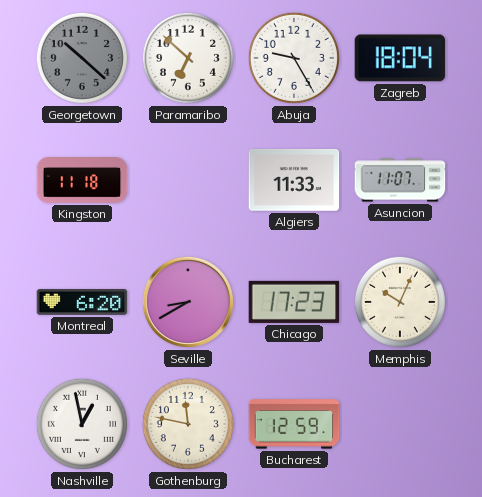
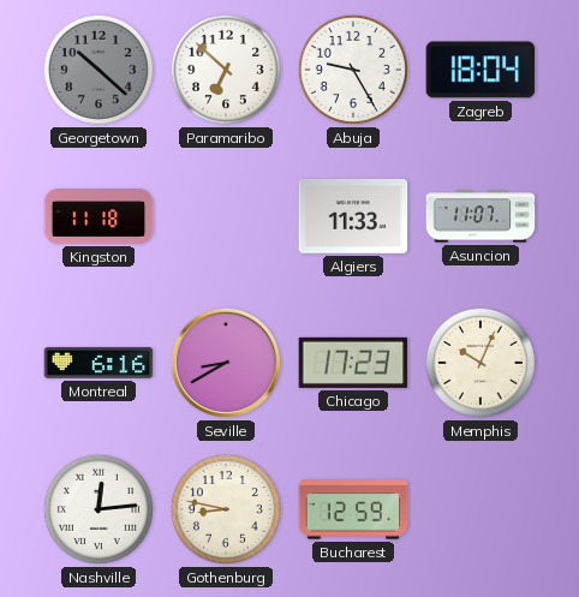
Montreal: 6:20 -> 6:16 (99, 363)
Nashville: 12:58 -> 12:14 (99, 509)
Gothenburg: 11:47 -> 8:47 (226, 509)
